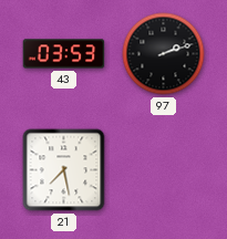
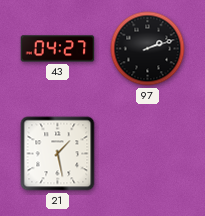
43: 03:53 -> 04:27 (58, 49)
21: 7:28 -> 1:28 (58, 154)
